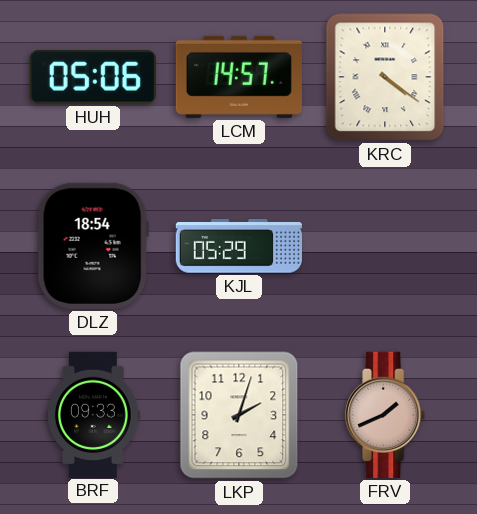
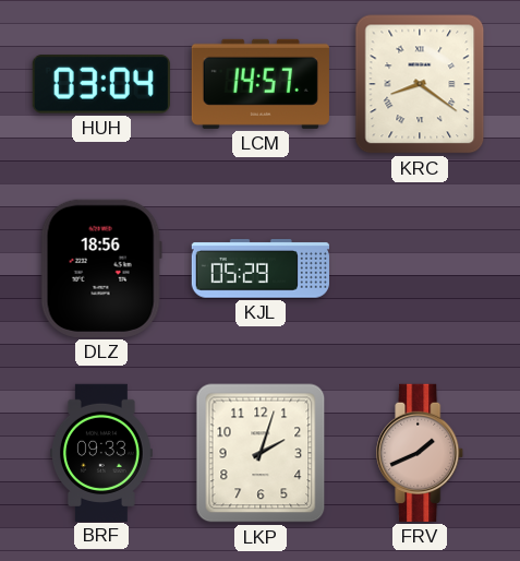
HUH: 05:06 -> 03:04 (101, 84)
KRC: 4:21 -> 8:21 (420, 84)
DLZ: 18:54 -> 18:56 (101, 268)
